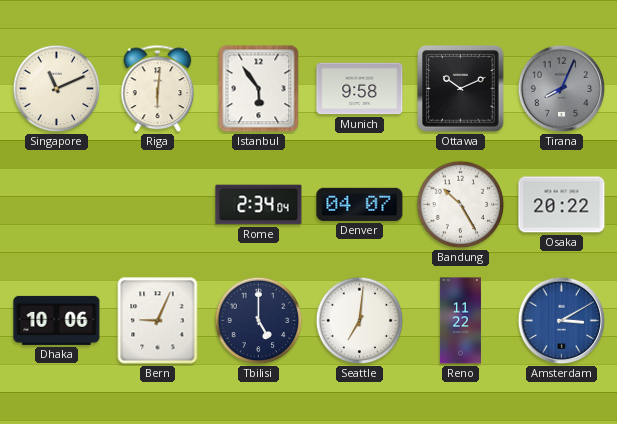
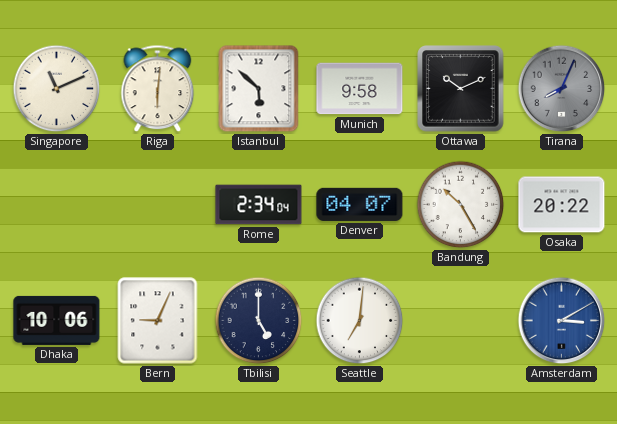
Istanbul: 5:54 -> 5:52 (259, 89)
Reno: 11:22 -> none (460, 321)
